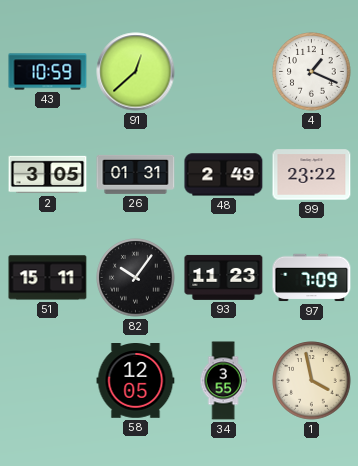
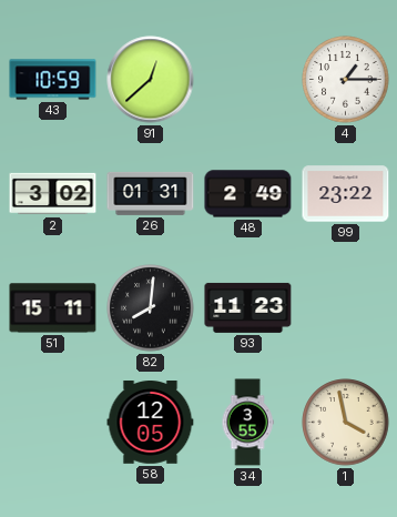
4: 1:19 -> 1:15 (346, 80)
2: 3:05 -> 3:02 (53, 194)
82: 10:06 -> 8:01 (151, 308)
97: 7:09 -> none (312, 278)
